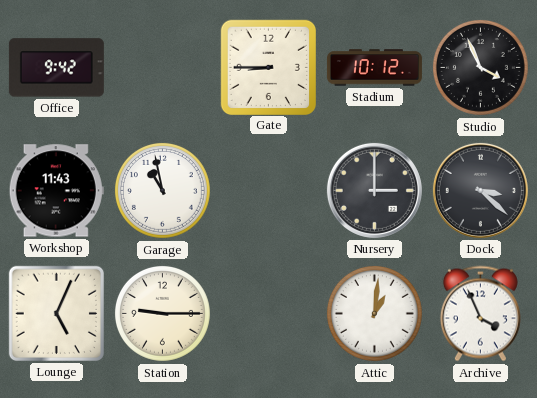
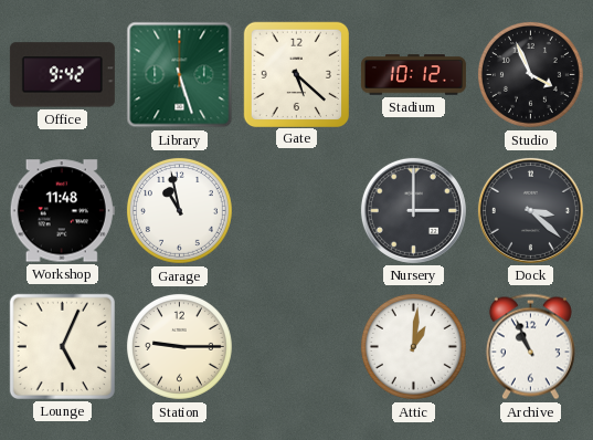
Library: none -> 5:27 (180, 75)
Gate: 8:45 -> 5:22 (296, 74)
Workshop: 11:43 -> 11:48 (62, 211)
Archive: 3:56 -> 10:56 (530, 347)
